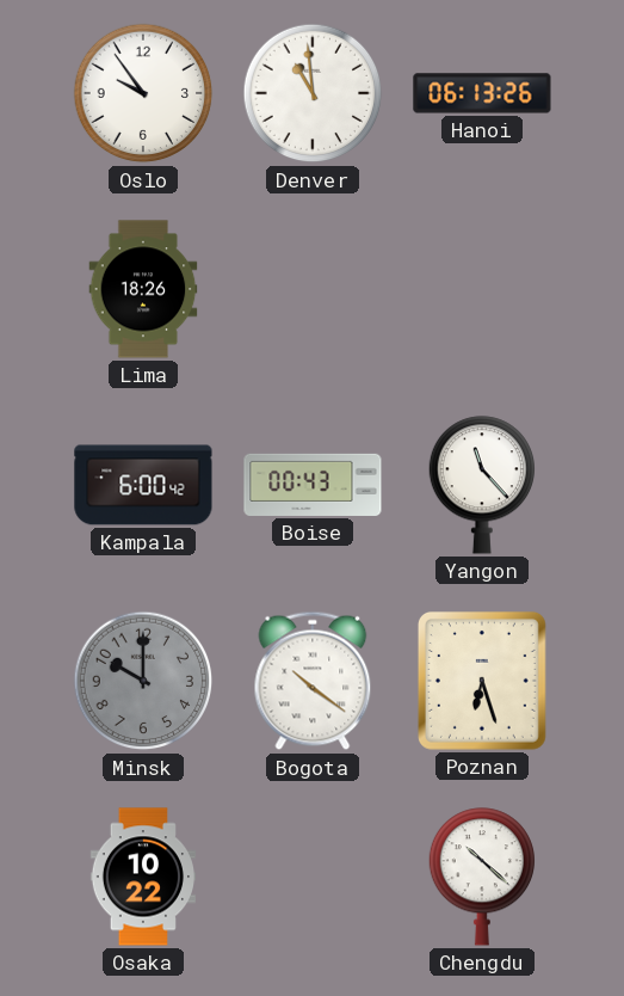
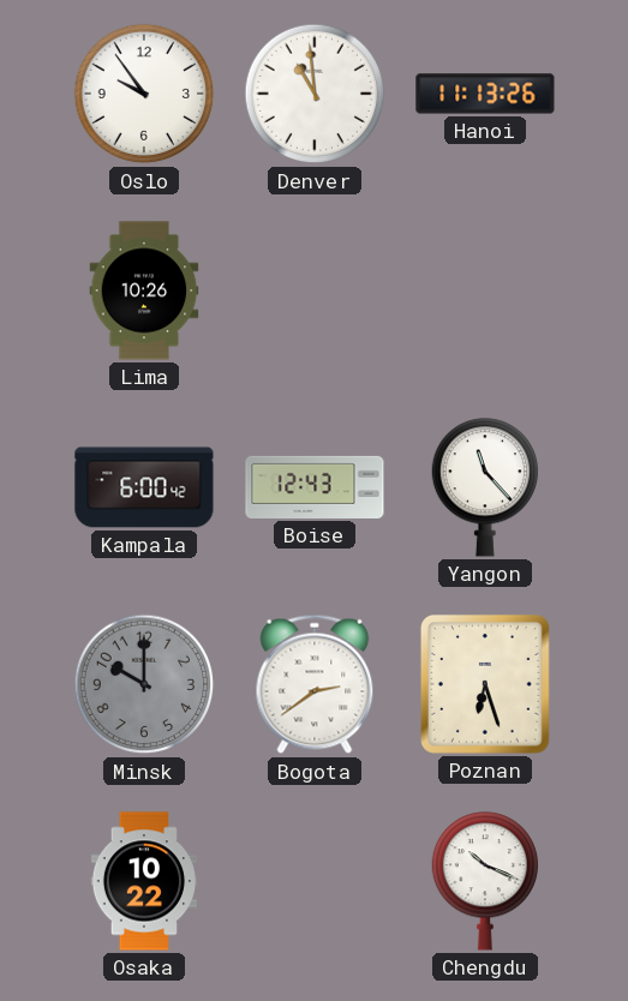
Hanoi: 06:13 -> 11:13 (485, 94)
Lima: 18:26 -> 10:26 (144, 290)
Boise: 00:43 -> 12:43 (315, 487)
Bogota: 10:21 -> 2:39 (315, 684)
Chengdu: 10:22 -> 10:19 (484, 881)
